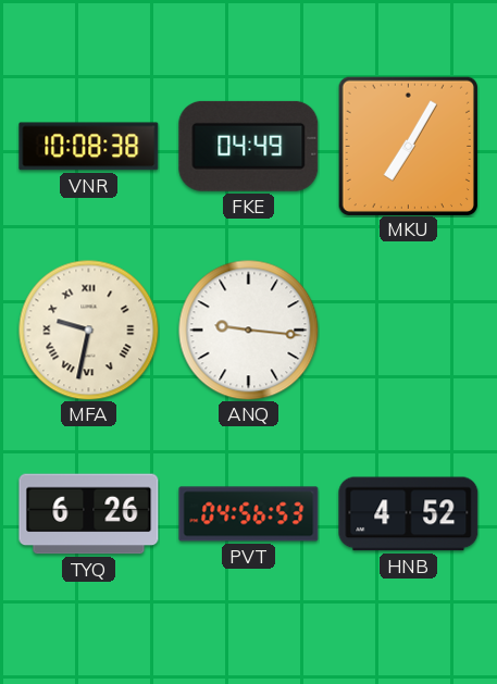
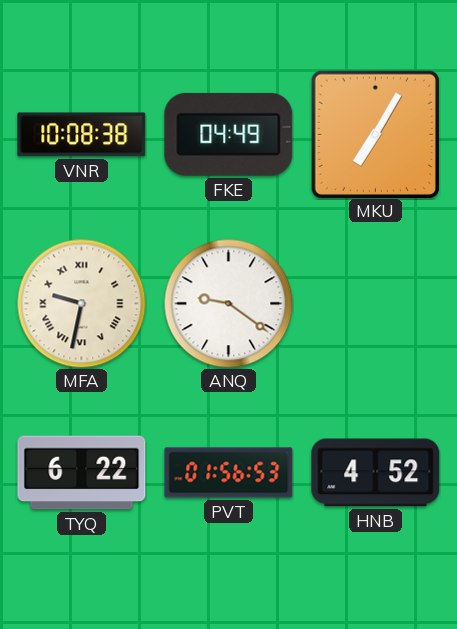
ANQ: 9:16 -> 9:21 (228, 303)
TYQ: 6:26 -> 6:22 (82, 473)
PVT: 04:56 -> 01:56 (229, 473)
